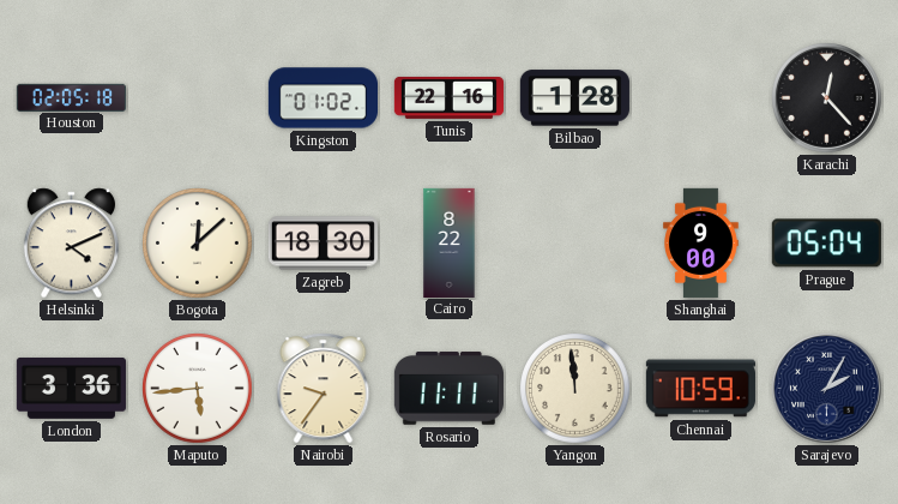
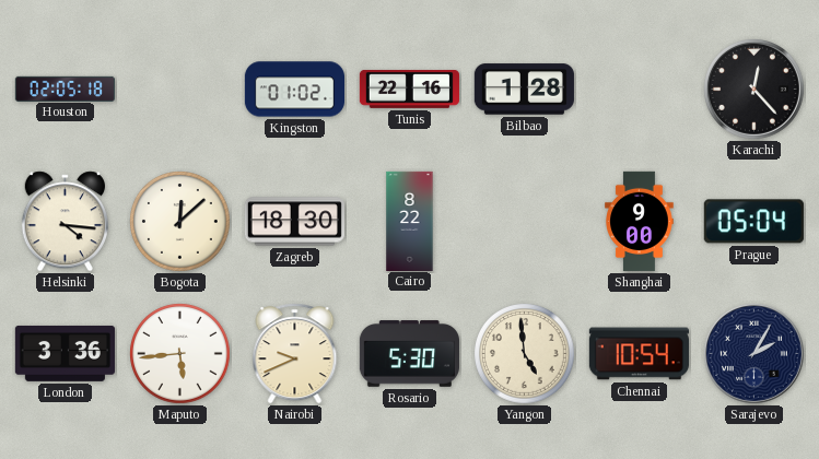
Helsinki: 4:11 -> 4:16 (65, 222)
Nairobi: 9:36 -> 9:41 (295, 354)
Rosario: 11:11 -> 5:30 (409, 354)
Yangon: 11:59 -> 4:59 (525, 354)
Chennai: 10:59 -> 10:54 (639, 354)
